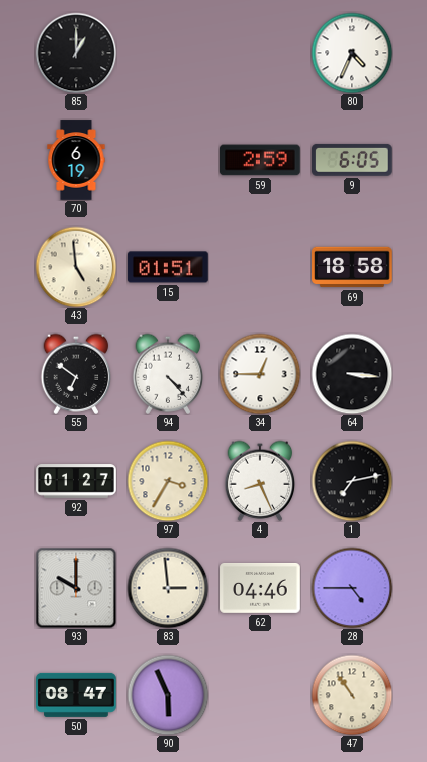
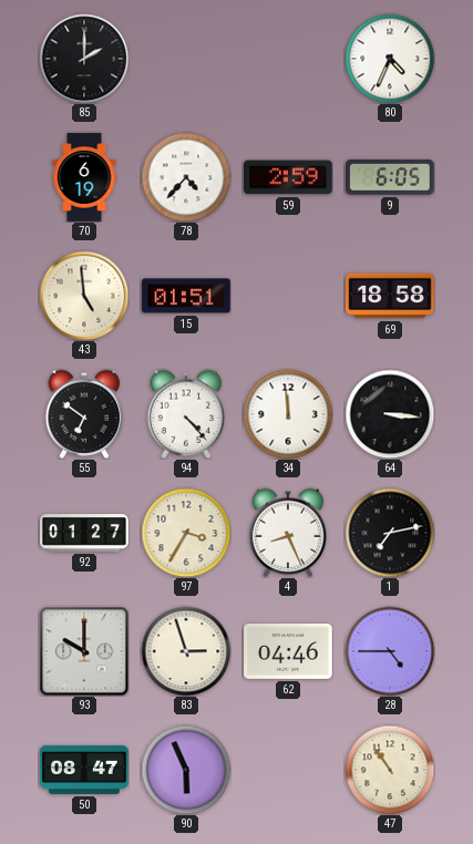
85: 1:00 -> 2:00 (84, 59)
78: none -> 4:37 (186, 177)
34: 12:45 -> 11:59 (288, 414)
83: 2:59 -> 2:57 (186, 651)
